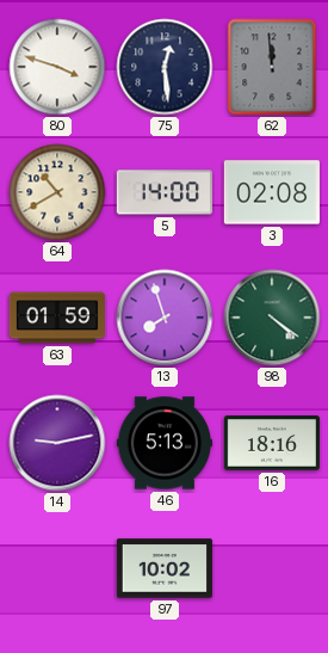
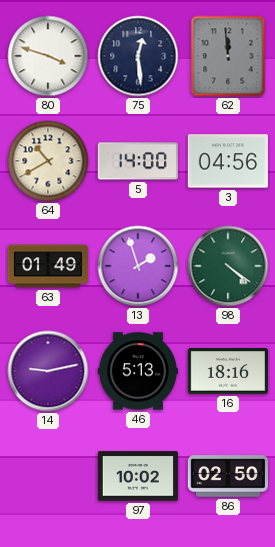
3: 02:08 -> 04:56 (228, 161)
63: 01:59 -> 01:49 (47, 266)
13: 7:57 -> 1:57 (138, 266)
86: none -> 02:50 (227, 476)
